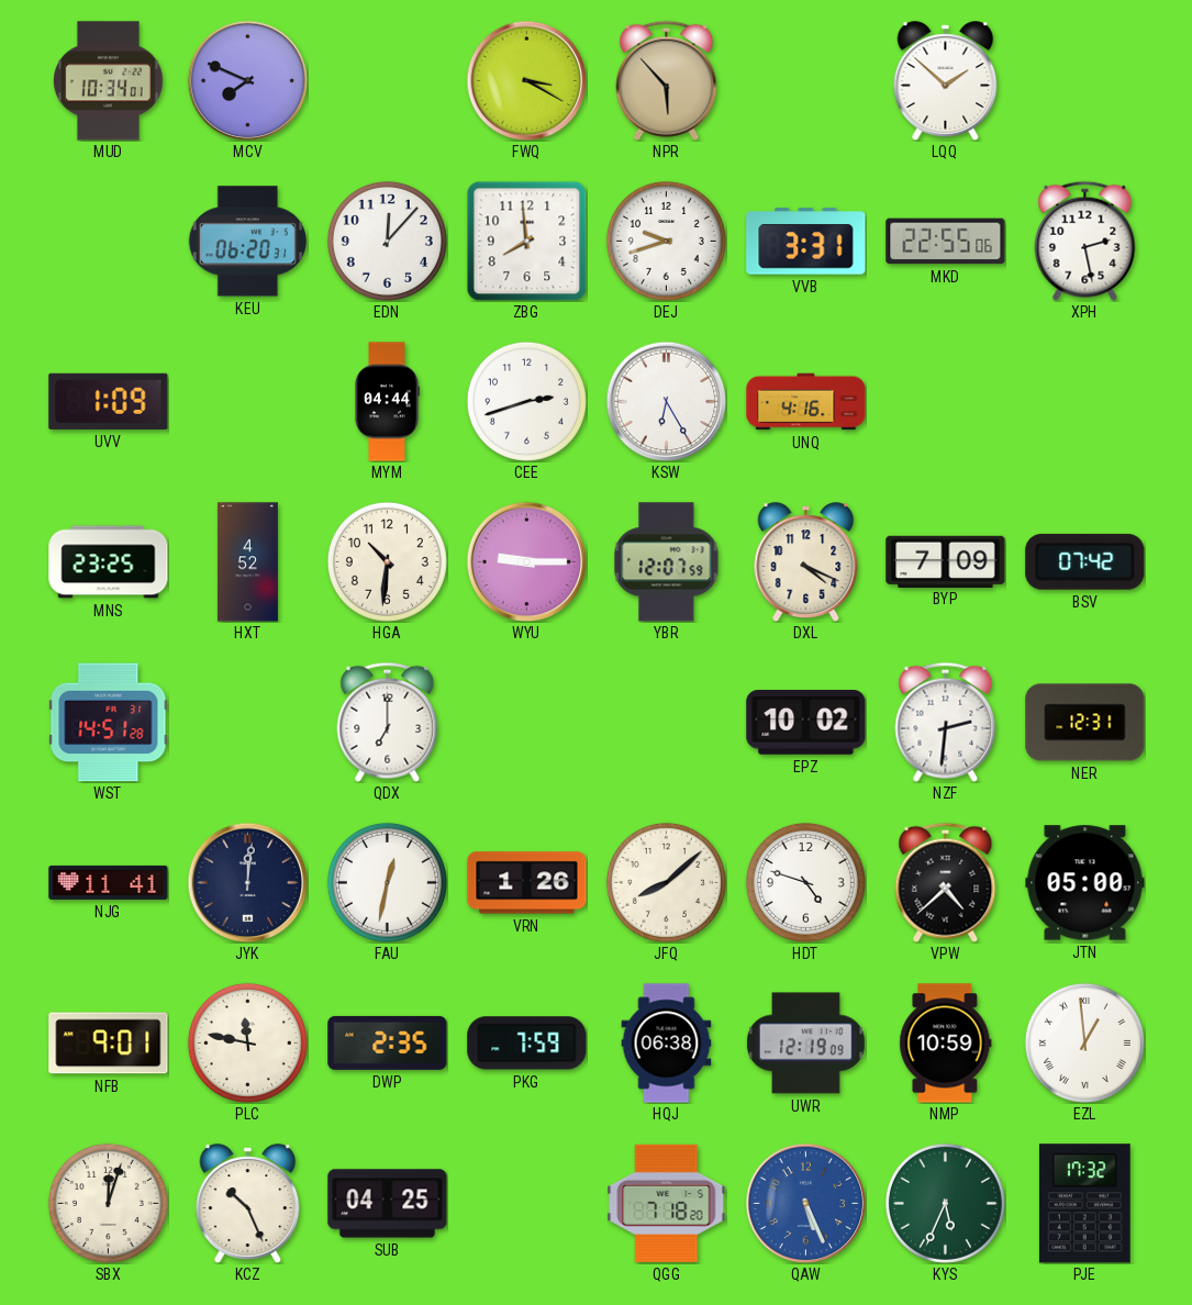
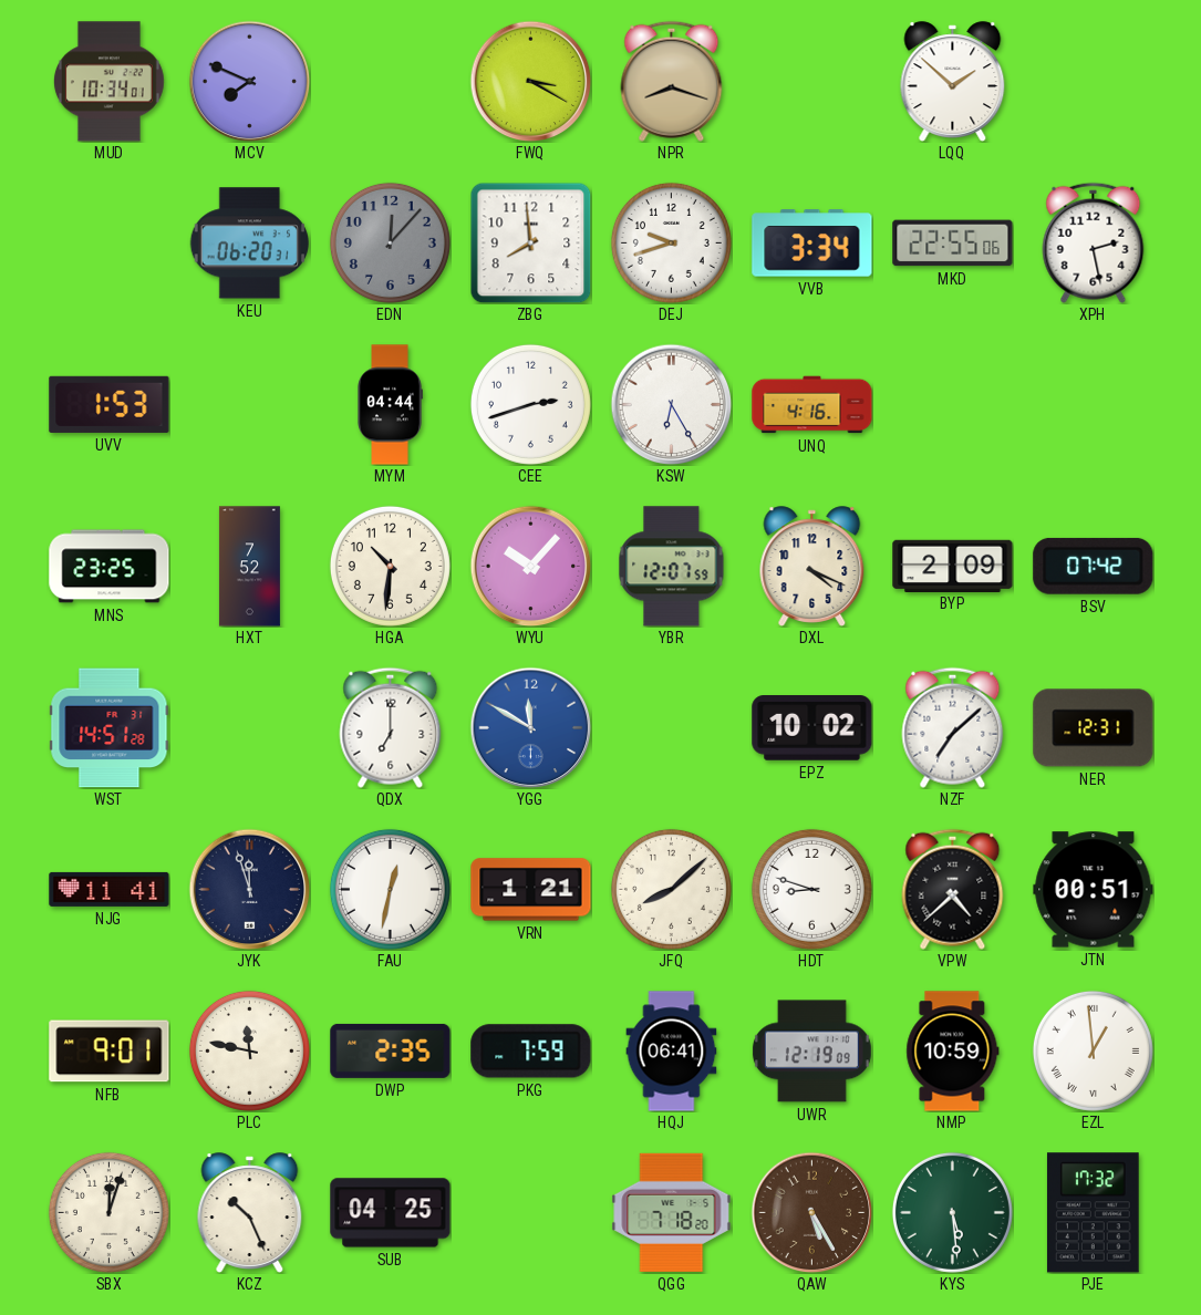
NPR: 5:53 -> 8:18 (672, 81)
EDN dial: white -> grey (390, 242)
VVB: 3:31 -> 3:34 (812, 244)
UVV: 1:09 -> 1:53 (110, 404)
HXT: 4:52 -> 7:52 (249, 567)
WYU: 9:15 -> 10:07 (530, 566)
BYP: 7:09 -> 2:09 (953, 566)
YGG: none -> 11:50 (530, 727)
NZF: 2:31 -> 7:08 (953, 727)
JYK: 12:01 -> 11:57 (249, 889)
VRN: 1:26 -> 1:21 (531, 890)
HDT: 4:48 -> 8:48 (811, 889)
JTN: 05:00 -> 00:51 (1094, 890)
HQJ: 06:38 -> 06:41 (672, 1052)
QAW: 5:26 -> 5:25 (811, 1212)
QAW dial: blue -> brown (811, 1212)
KYS: 5:34 -> 5:29 (952, 1212)
